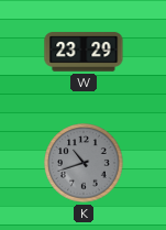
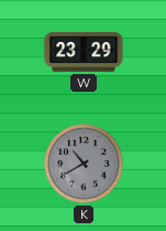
K: 10:42 -> 10:40 (84, 164)
